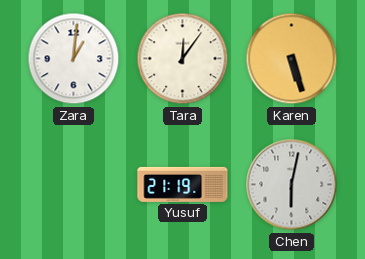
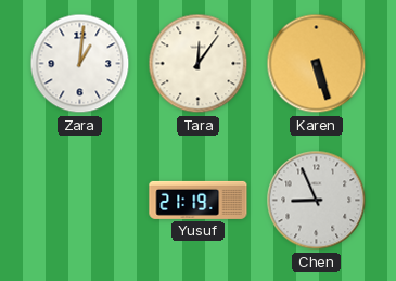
Chen: 6:02 -> 8:56 (317, 201)
